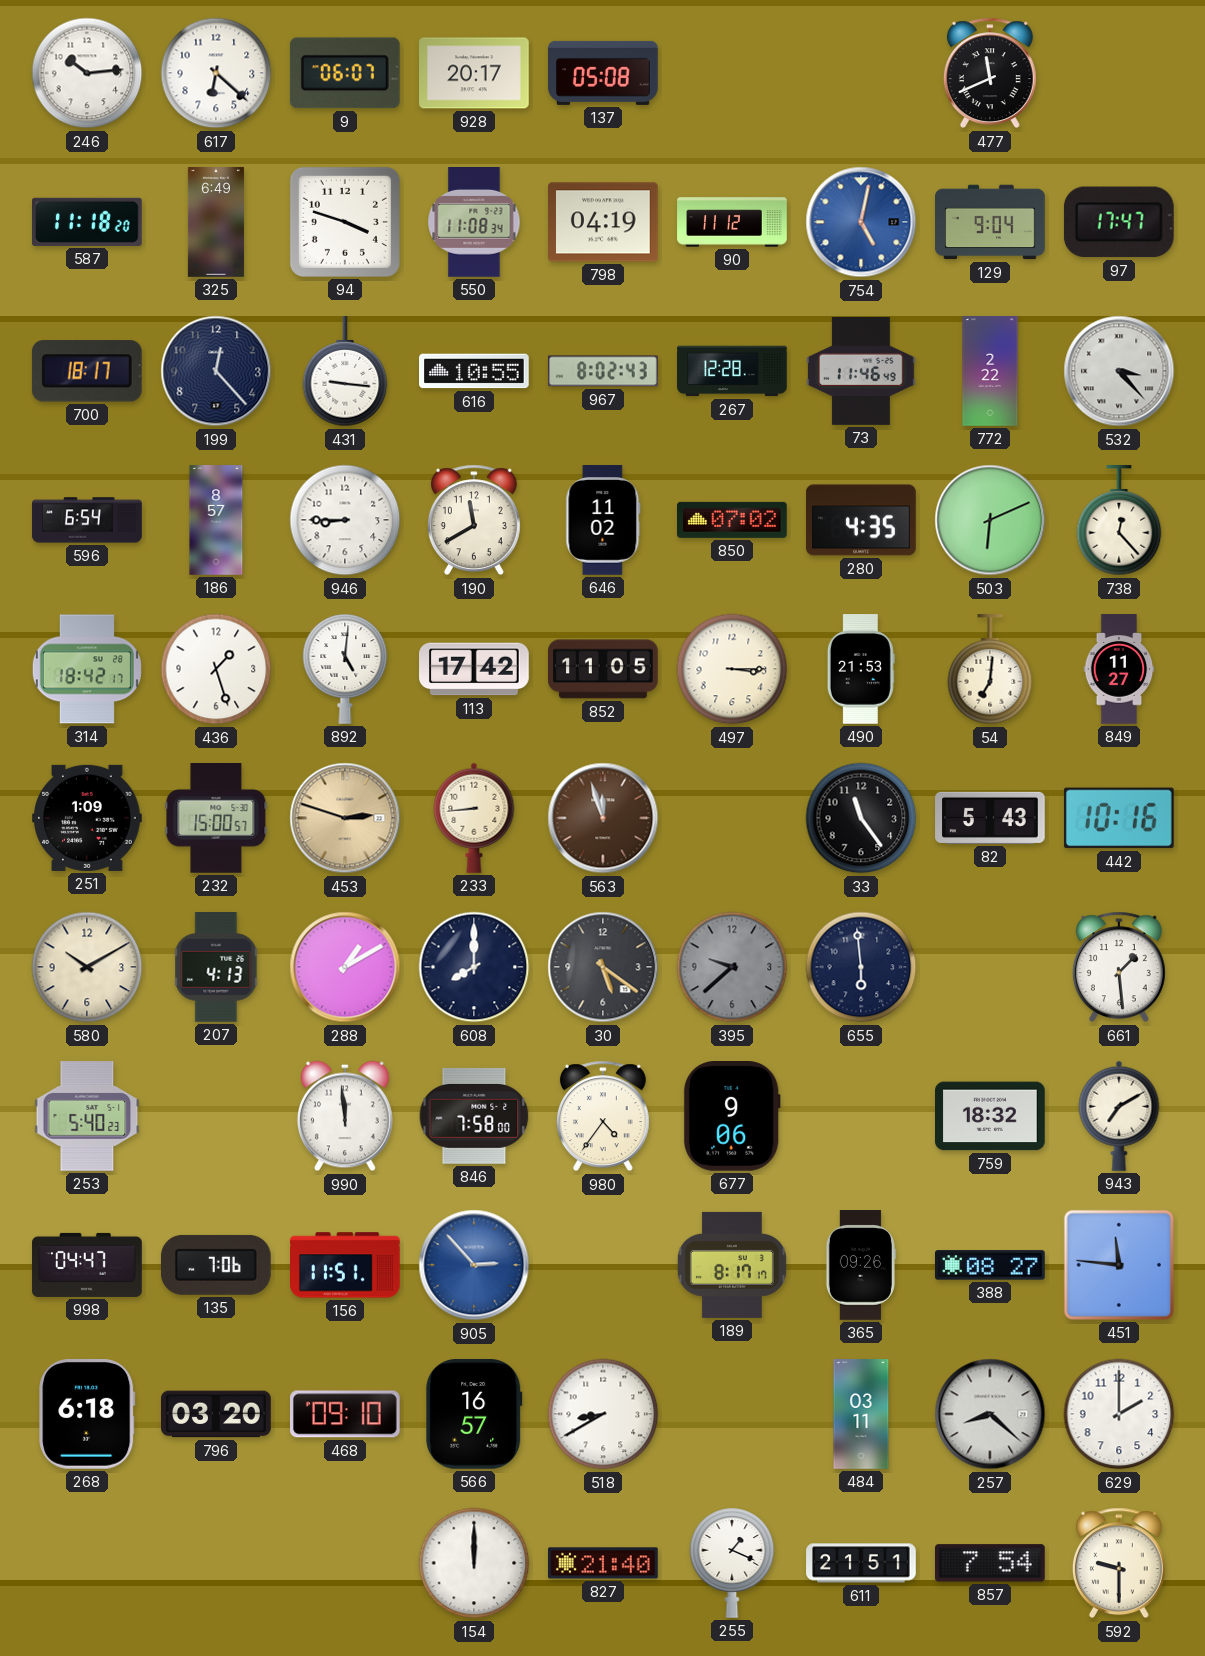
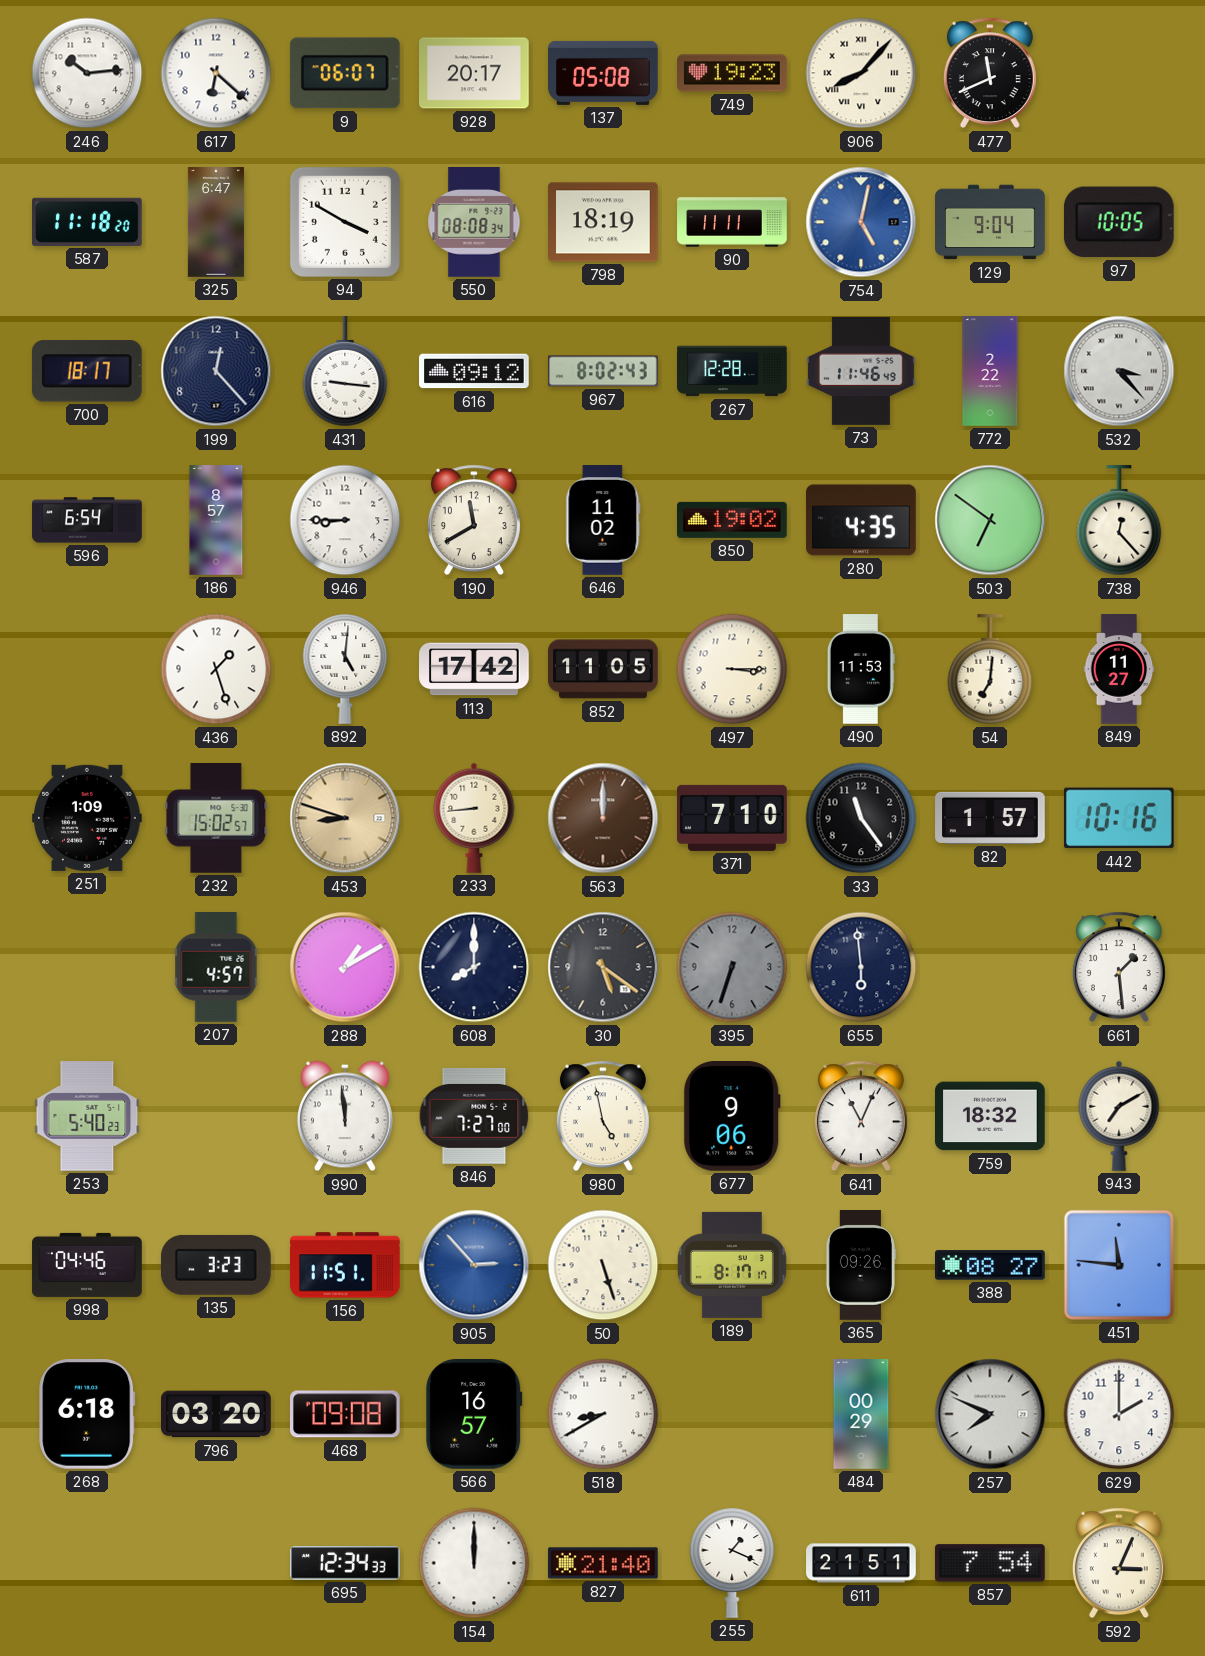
749: none -> 19:23 (732, 73)
906: none -> 8:07 (861, 73)
325: 6:49 -> 6:47 (216, 222)
94: 3:48 -> 3:50 (345, 222)
550: 11:08 -> 08:08 (474, 223)
798: 04:19 -> 18:19 (604, 222)
90: 11:12 -> 11:11 (732, 222)
97: 17:47 -> 10:05 (1119, 222)
616: 10:55 -> 09:12 (474, 371)
850: 07:02 -> 19:02 (733, 520)
503: 6:11 -> 6:51 (990, 520)
314: 18:42 -> none (87, 669)
490: 21:53 -> 11:53 (861, 669)
232: 15:00 -> 15:02 (216, 819)
453: 2:48 -> 8:48 (345, 818)
563: 11:57 -> 12:00 (603, 818)
371: none -> 7:10 (732, 818)
82: 5:43 -> 1:57 (990, 818)
580: 10:10 -> none (87, 967)
207: 4:13 -> 4:57 (216, 967)
395: 9:38 -> 6:33 (732, 967)
846: 7:58 -> 7:27 (474, 1116)
980: 4:36 -> 4:58 (603, 1116)
641: none -> 11:04 (861, 1116)
998: 04:47 -> 04:46 (87, 1265)
135: 7:06 -> 3:23 (216, 1265)
50: none -> 5:27 (603, 1265)
468: 09:10 -> 09:08 (346, 1414)
484: 03:11 -> 00:29 (861, 1414)
257: 8:22 -> 7:49 (990, 1414)
695: none -> 12:34 (346, 1563)
592: 9:30 -> 3:04 (1119, 1563)
